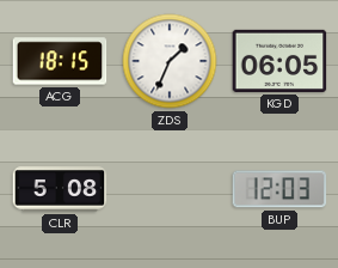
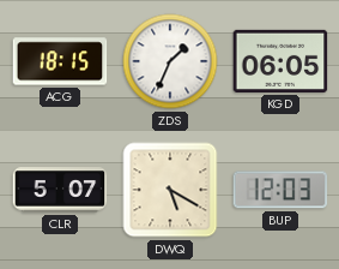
CLR: 5:08 -> 5:07 (60, 190)
DWQ: none -> 5:20 (170, 190)
